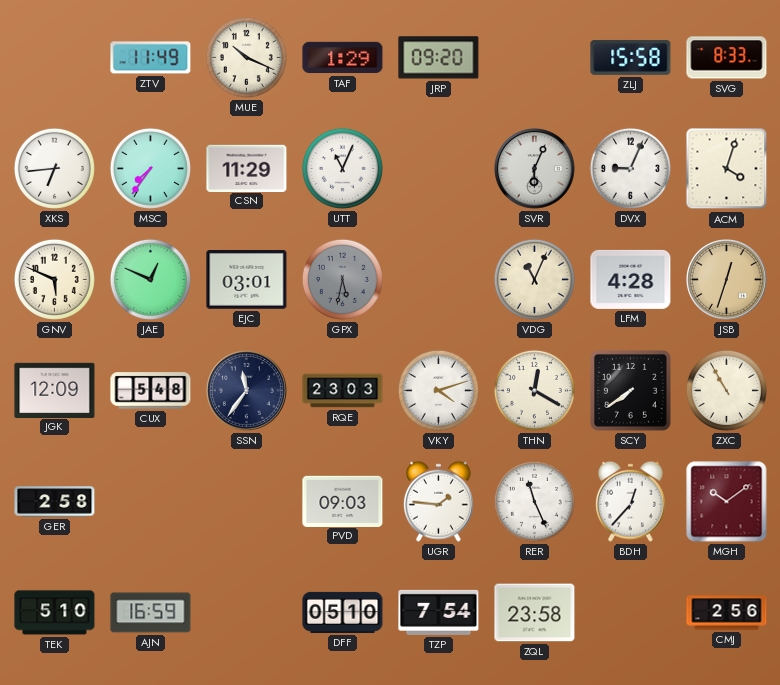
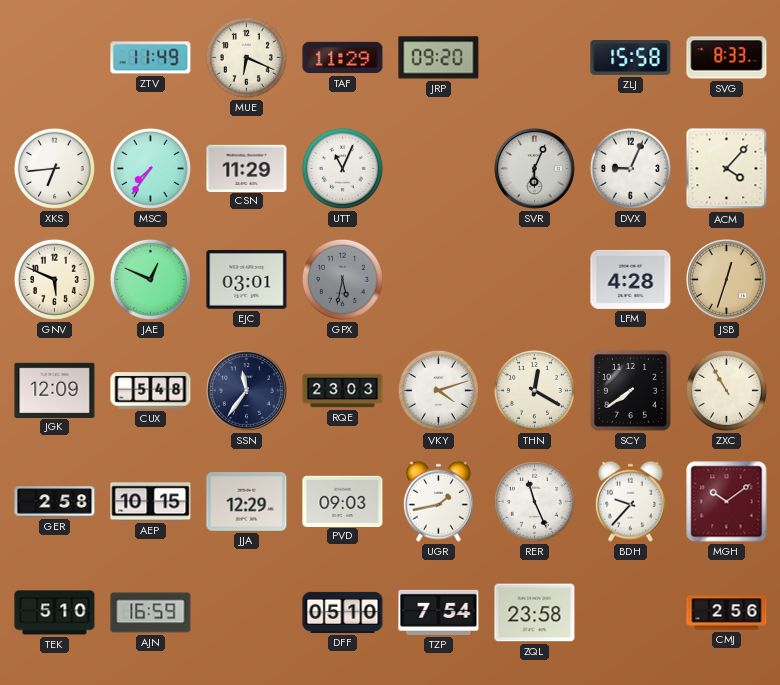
MUE: 10:19 -> 6:19 (246, 57)
TAF: 1:29 -> 11:29 (343, 58)
ACM: 4:03 -> 4:07 (727, 169)
VDG: 11:04 -> none (534, 279)
AEP: none -> 10:15 (151, 502)
JJA: none -> 12:29 (247, 502)
UGR: 1:46 -> 1:43 (438, 501)
BDH: 12:37 -> 9:37 (630, 501)
